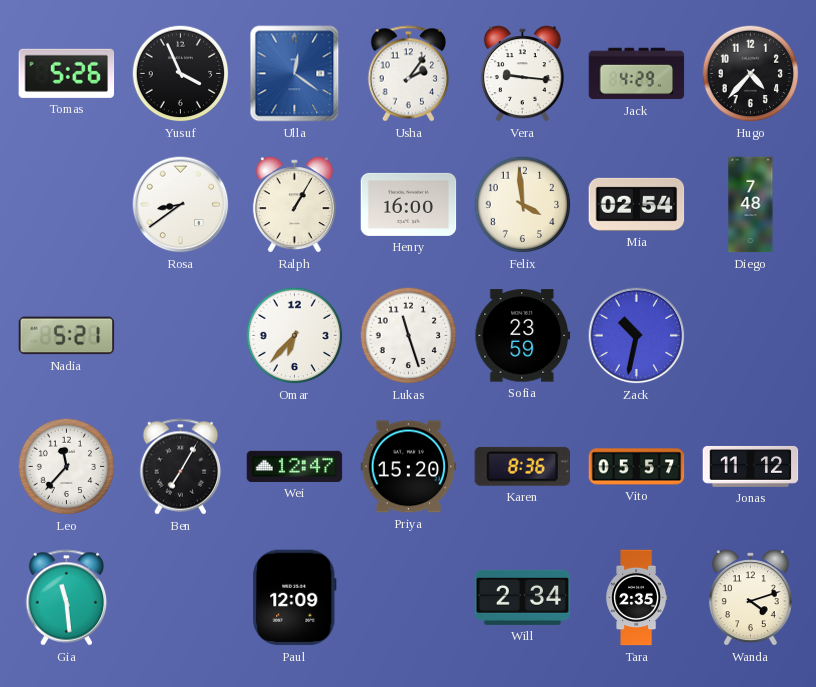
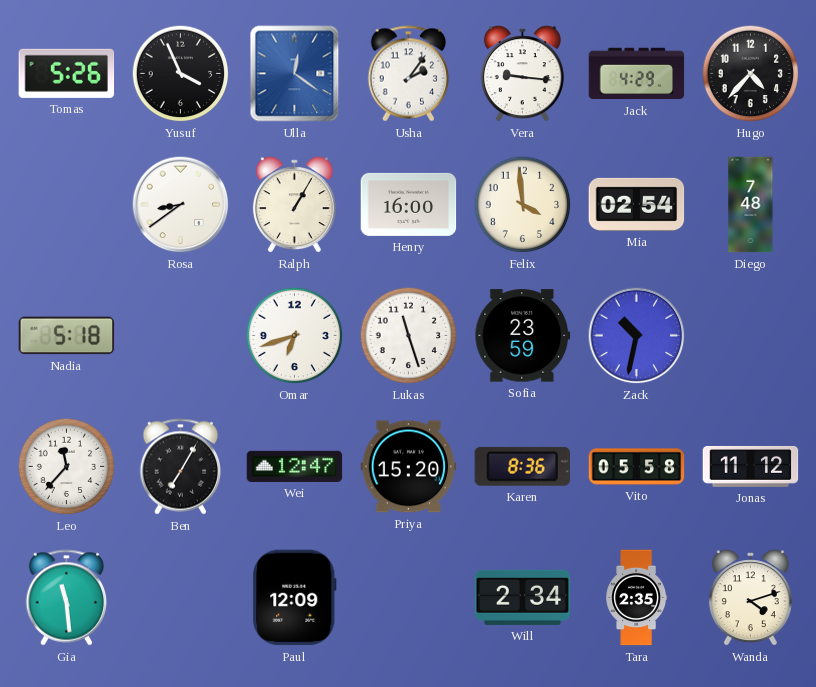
Nadia: 5:21 -> 5:18 (67, 336)
Omar: 6:37 -> 6:42 (295, 336)
Vito: 05:57 -> 05:58 (637, 467)
